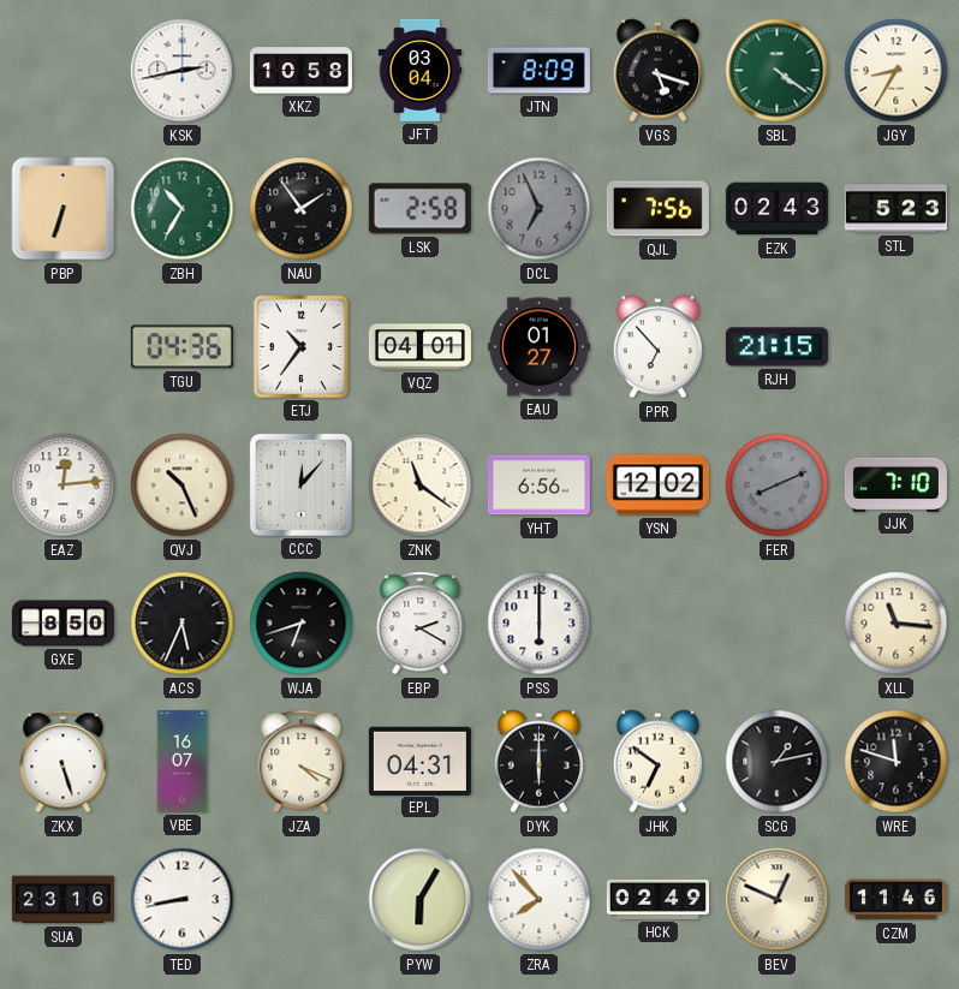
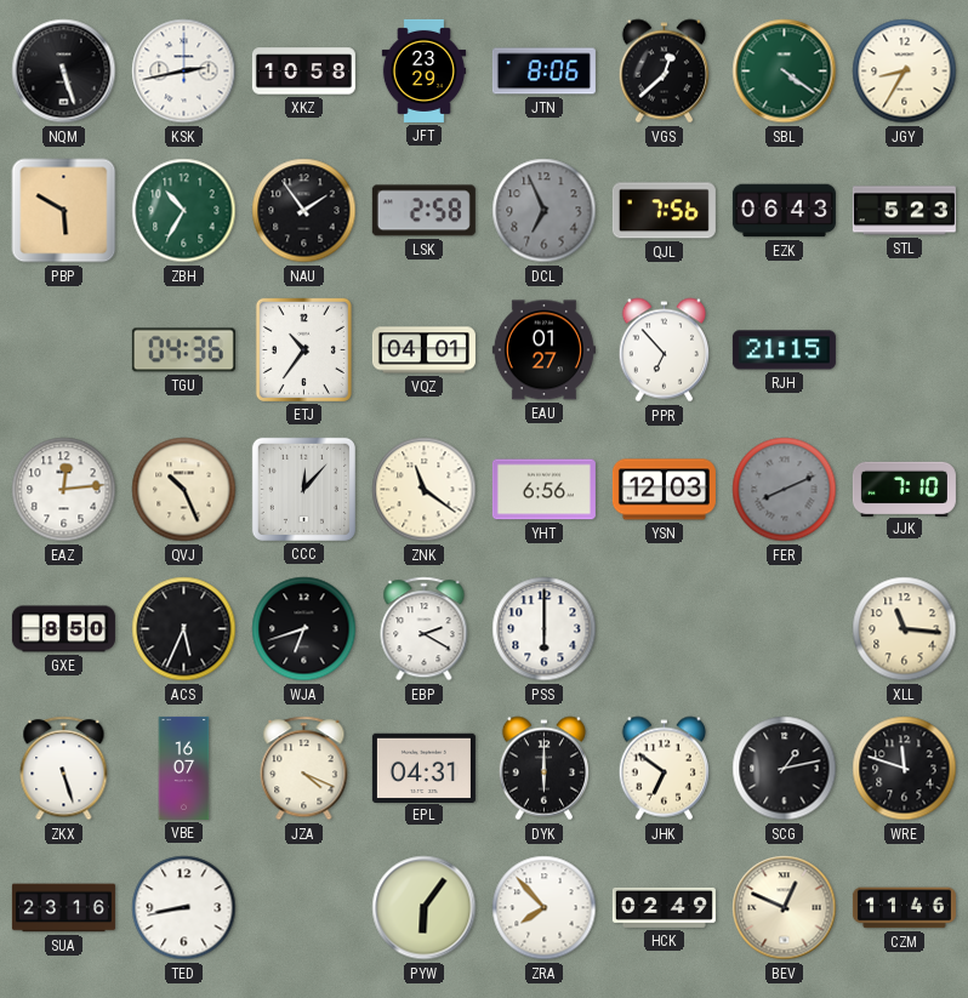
NQM: none -> 5:27 (64, 72)
JFT: 03:04 -> 23:29 (425, 70)
JTN: 8:09 -> 8:06 (543, 72)
VGS: 5:18 -> 12:38 (664, 72)
PBP: 6:33 -> 5:50 (64, 211)
EZK: 02:43 -> 06:43 (784, 211)
YSN: 12:02 -> 12:03 (664, 490)
PYW: 6:05 -> 6:06 (425, 908)
